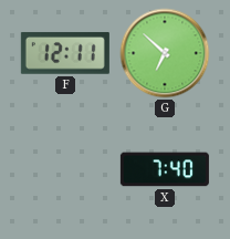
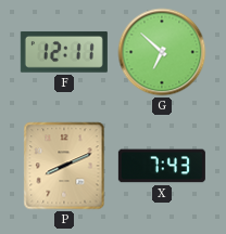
P: none -> 8:11 (64, 166)
X: 7:40 -> 7:43 (162, 166)
